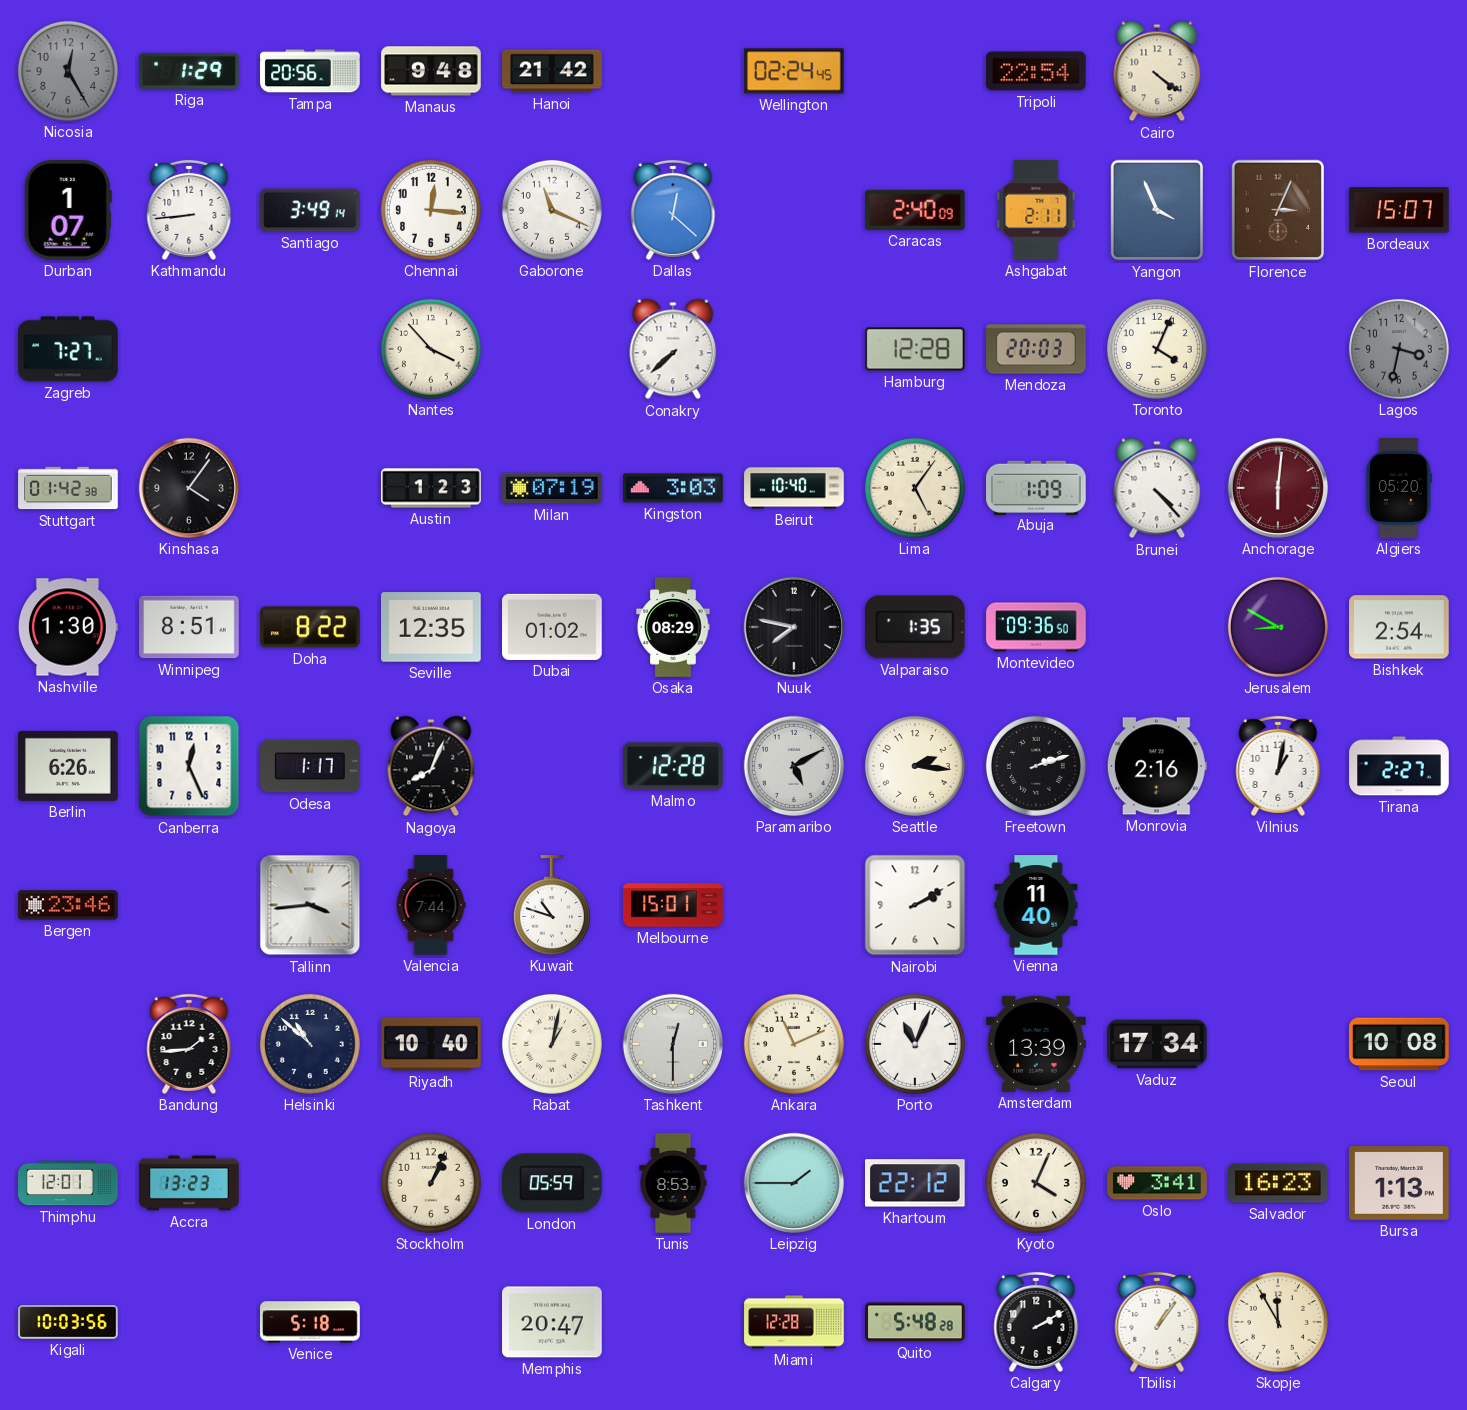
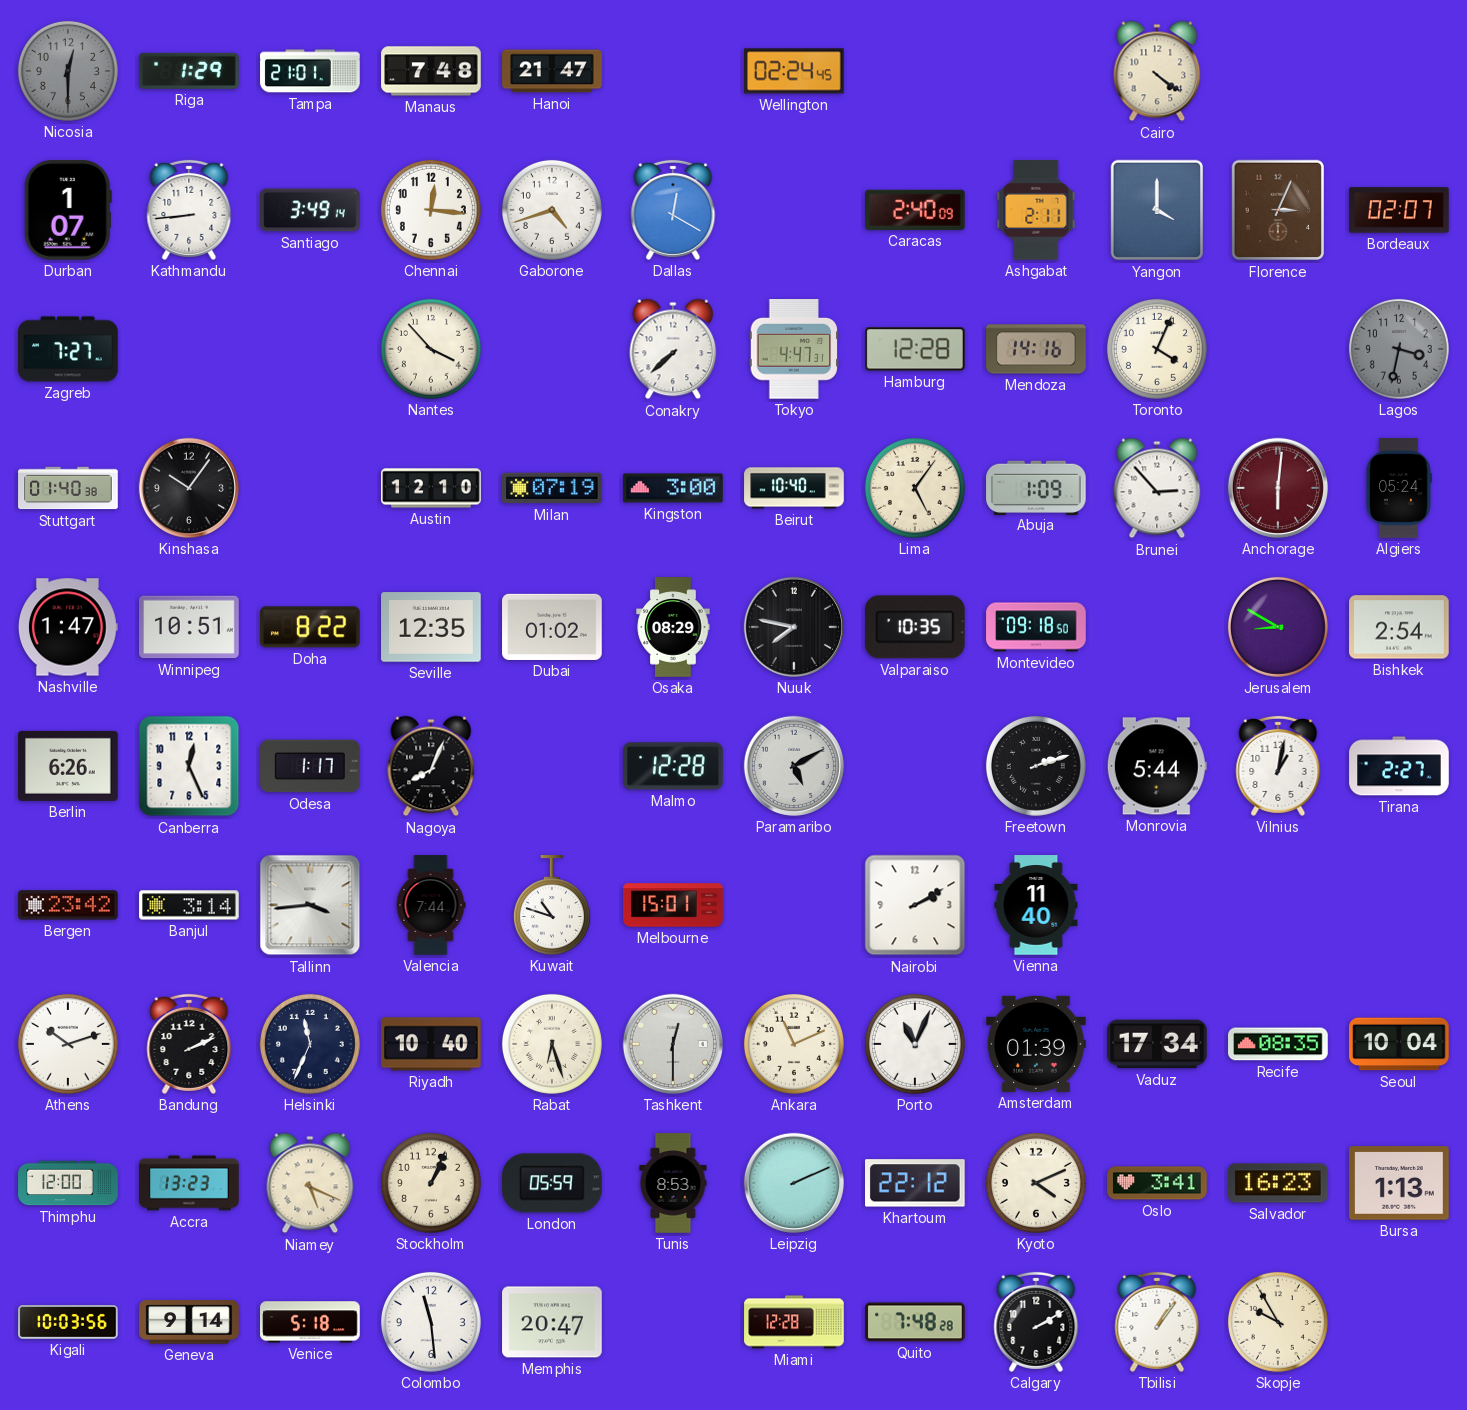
Nicosia: 12:25 -> 12:30 (68, 71)
Tampa: 20:56 -> 21:01 (310, 71)
Manaus: 9:48 -> 7:48 (431, 71)
Hanoi: 21:42 -> 21:47 (552, 71)
Tripoli: 22:54 -> none (1037, 71)
Gaborone: 11:19 -> 4:42 (552, 210)
Dallas: 12:22 -> 12:20 (673, 210)
Yangon: 3:56 -> 4:00 (1156, 210)
Bordeaux: 15:07 -> 02:07 (1399, 210)
Tokyo: none -> 4:47 (794, 350)
Mendoza: 20:03 -> 14:16 (1036, 349)
Stuttgart: 01:42 -> 01:40 (68, 488)
Kinshasa: 4:06 -> 10:06 (189, 488)
Austin: 1:23 -> 12:10 (431, 488)
Kingston: 3:03 -> 3:00 (673, 488)
Brunei: 4:23 -> 2:53 (1157, 488)
Algiers: 05:20 -> 05:24 (1399, 488)
Nashville: 1:30 -> 1:47 (68, 627)
Winnipeg: 8:51 -> 10:51 (189, 627)
Valparaiso: 1:35 -> 10:35 (915, 627)
Montevideo: 09:36 -> 09:18 (1036, 627)
Seattle: 2:16 -> none (915, 766)
Monrovia: 2:16 -> 5:44 (1157, 766)
Bergen: 23:46 -> 23:42 (68, 905)
Banjul: none -> 3:14 (189, 905)
Athens: none -> 10:12 (68, 1044)
Bandung: 1:44 -> 2:11 (189, 1044)
Helsinki: 10:52 -> 11:34 (310, 1044)
Rabat: 1:02 -> 6:27 (552, 1044)
Amsterdam: 13:39 -> 01:39 (1036, 1044)
Recife: none -> 08:35 (1278, 1044)
Seoul: 10:08 -> 10:04 (1399, 1044)
Thimphu: 12:01 -> 12:00 (68, 1183)
Niamey: none -> 5:19 (310, 1183)
Leipzig: 1:45 -> 2:11 (794, 1183)
Kyoto: 4:04 -> 4:11 (1036, 1183)
Geneva: none -> 9:14 (189, 1322)
Colombo: none -> 11:29 (431, 1322)
Quito: 5:48 -> 7:48 (915, 1322)
Skopje: 11:55 -> 9:55 (1278, 1322)
